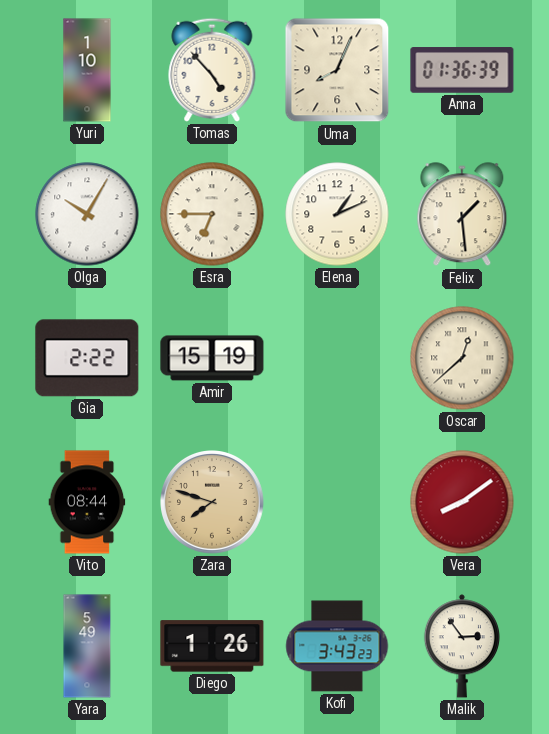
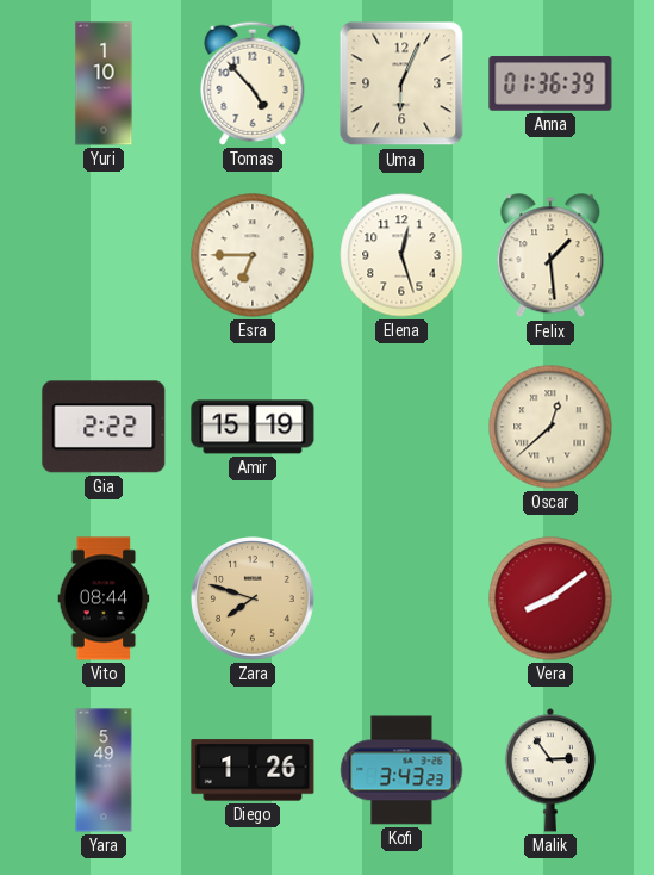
Uma: 8:04 -> 6:04 (401, 83)
Olga: 10:05 -> none (87, 214)
Elena: 1:11 -> 12:27 (401, 255)
